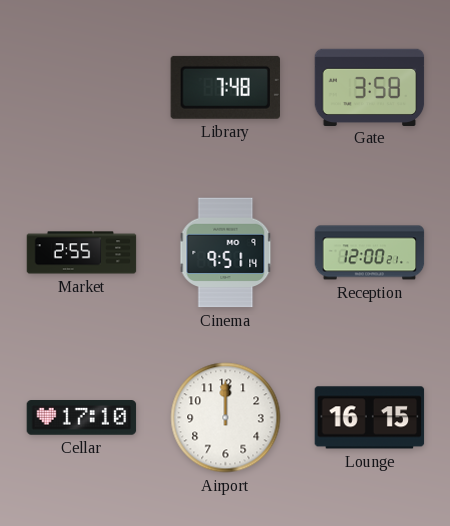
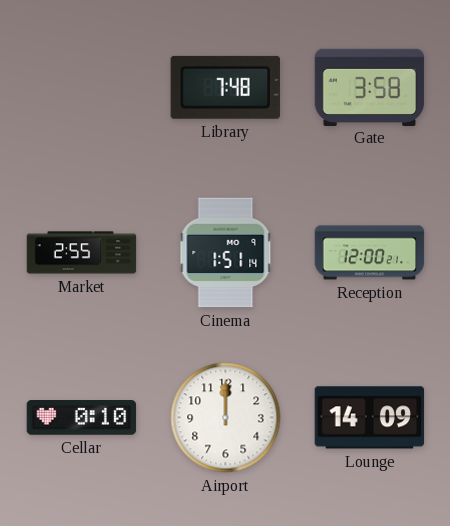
Cinema: 9:51 -> 1:51 (226, 253)
Cellar: 17:10 -> 0:10 (82, 418)
Lounge: 16:15 -> 14:09 (370, 418)
